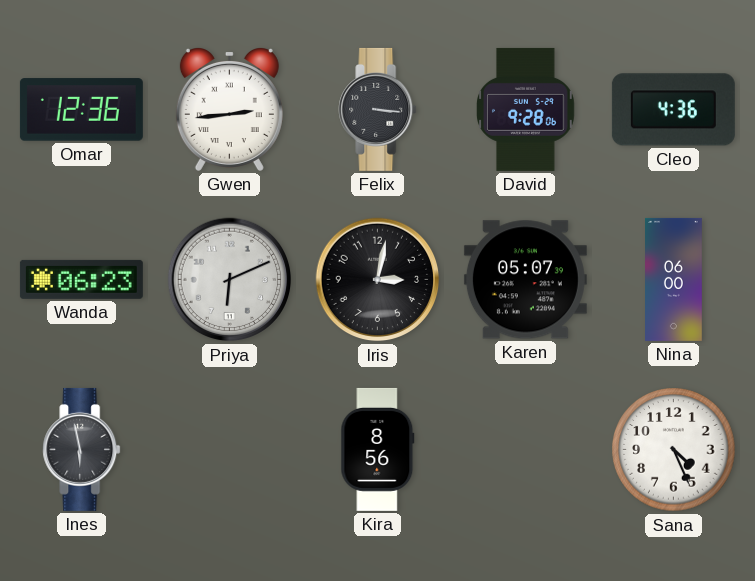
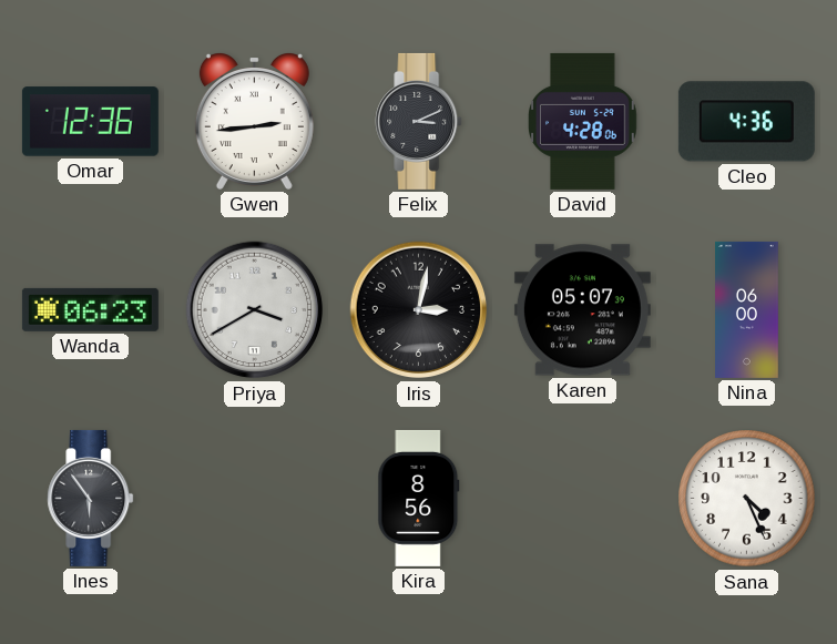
Felix: 3:16 -> 3:11 (419, 121)
David: 9:28 -> 4:28 (583, 121)
Priya: 6:11 -> 3:40 (255, 310)
Ines: 5:58 -> 5:54 (91, 498)
